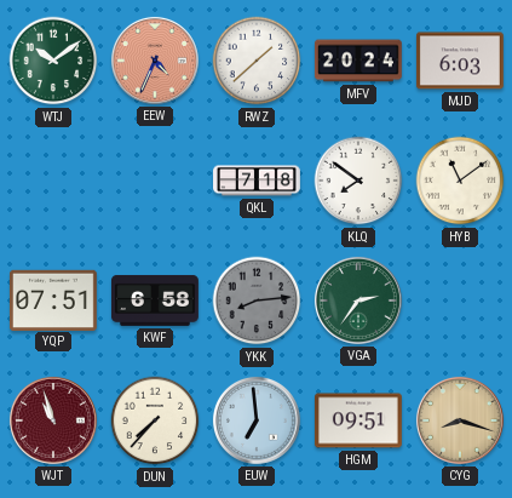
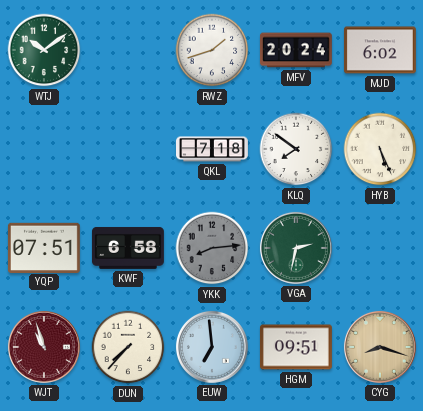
EEW: 4:34 -> none (155, 61)
RWZ: 1:38 -> 1:42 (212, 50)
MJD: 6:03 -> 6:02 (380, 50)
HYB: 11:09 -> 5:26 (380, 149)
VGA: 2:36 -> 2:32 (296, 248)
